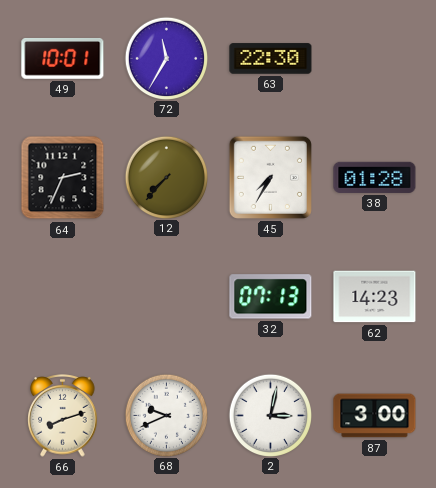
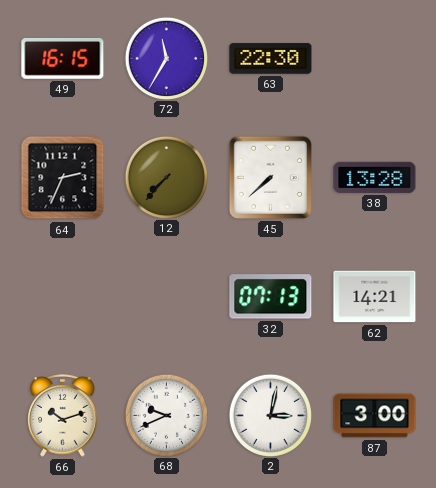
49: 10:01 -> 16:15 (63, 59)
45: 7:35 -> 7:38 (270, 177)
38: 01:28 -> 13:28 (375, 177)
62: 14:23 -> 14:21 (375, 297)
66: 8:12 -> 10:12 (63, 416)
